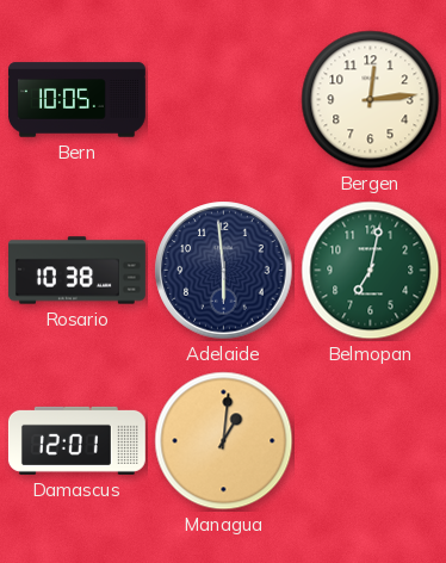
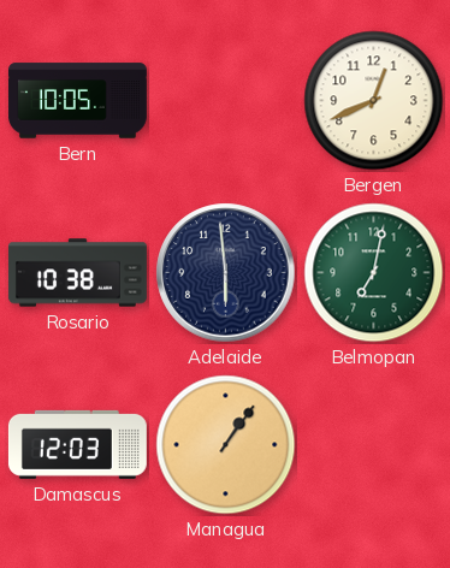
Bergen: 12:14 -> 12:41 (374, 101)
Damascus: 12:01 -> 12:03 (77, 444)
Managua: 1:01 -> 1:06 (226, 445)
